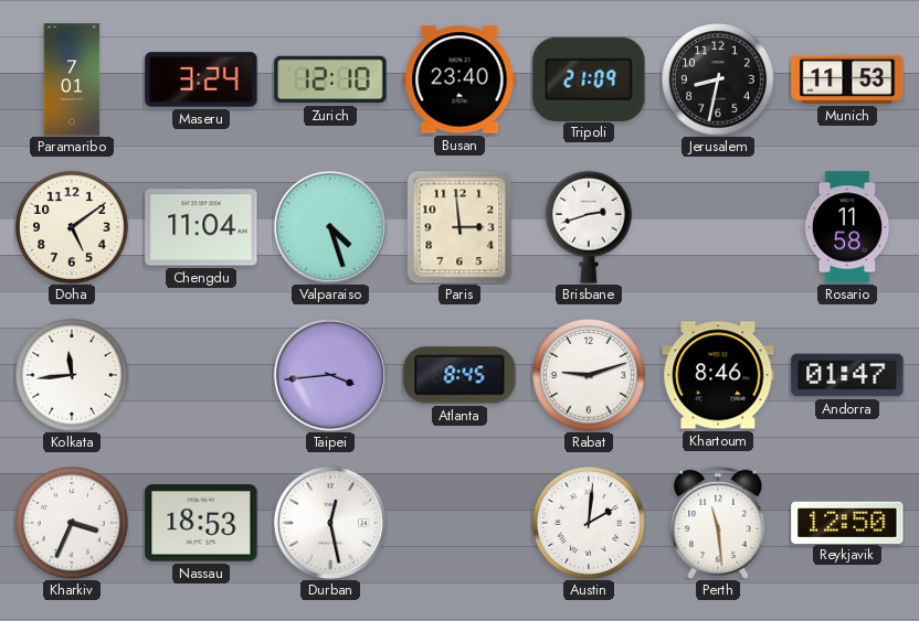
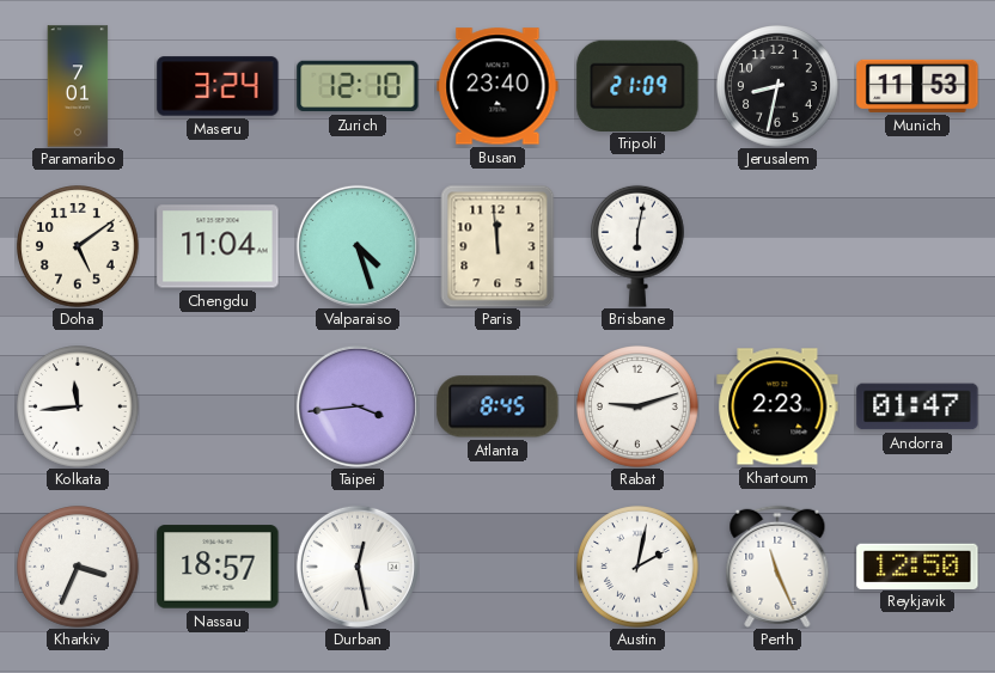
Paris: 2:59 -> 11:59 (497, 246)
Brisbane: 2:42 -> 6:02 (639, 246)
Rosario: 11:58 -> none (847, 227)
Khartoum: 8:46 -> 2:23 (777, 406)
Nassau: 18:53 -> 18:57 (218, 567)
Austin: 2:01 -> 2:02 (637, 567)
Perth: 11:29 -> 11:26 (777, 567)
